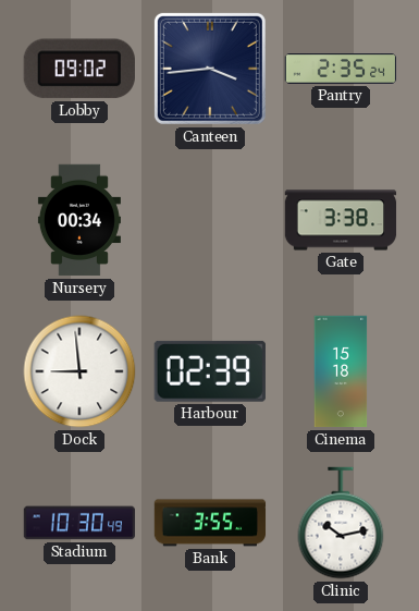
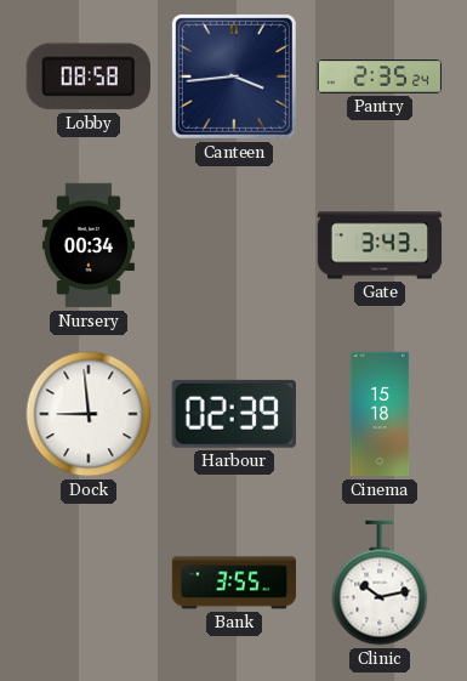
Lobby: 09:02 -> 08:58 (89, 76)
Gate: 3:38 -> 3:43 (380, 245)
Stadium: 10:30 -> none (79, 523)
